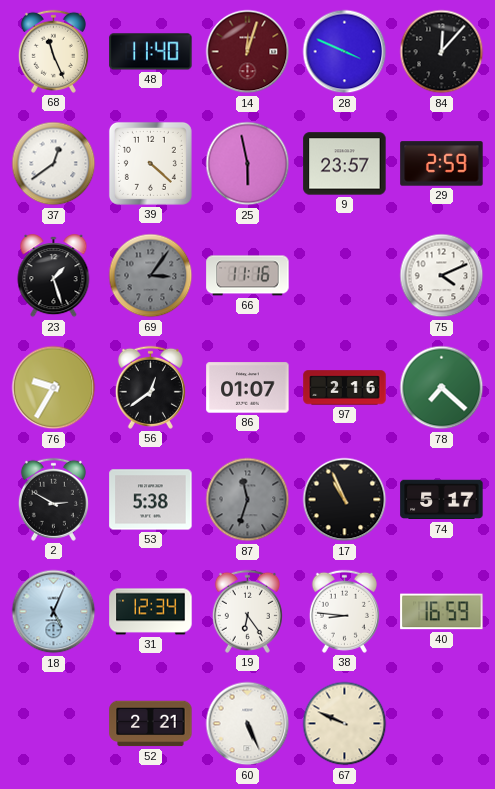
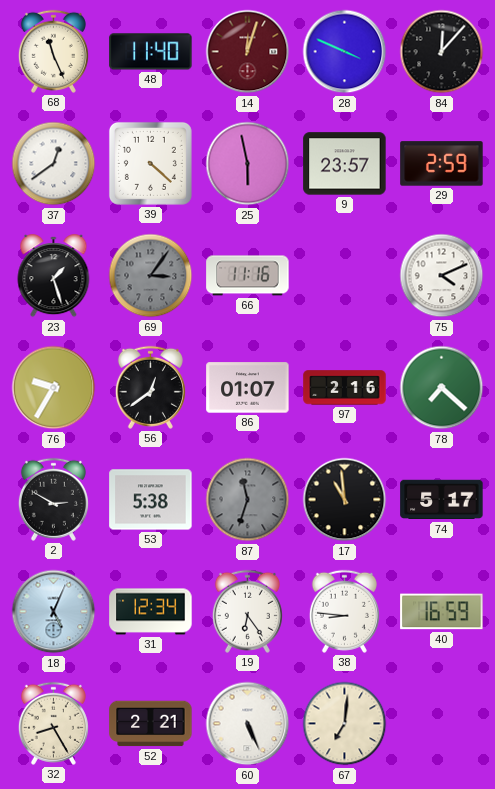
17: 10:56 -> 10:59 (345, 500)
32: none -> 8:25 (53, 723)
67: 9:49 -> 7:01 (345, 724)
